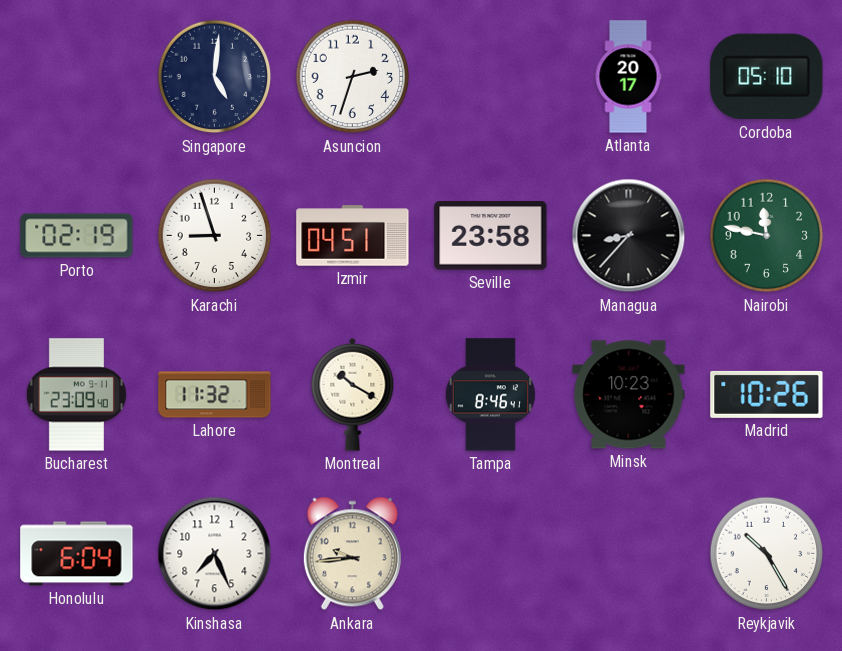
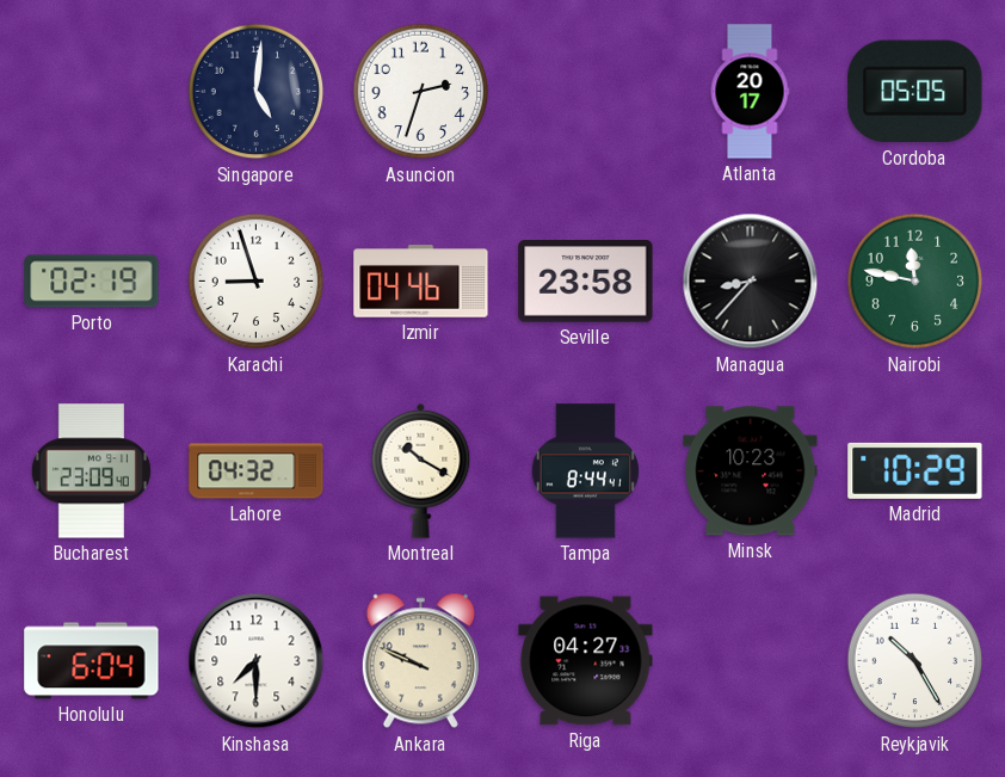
Cordoba: 05:10 -> 05:05 (915, 92)
Izmir: 04:51 -> 04:46 (421, 282)
Lahore: 11:32 -> 04:32 (257, 471)
Tampa: 8:46 -> 8:44 (585, 471)
Madrid: 10:26 -> 10:29 (915, 470)
Kinshasa: 7:26 -> 7:30 (257, 661)
Ankara: 9:44 -> 9:49 (420, 661)
Riga: none -> 04:27 (586, 661)
